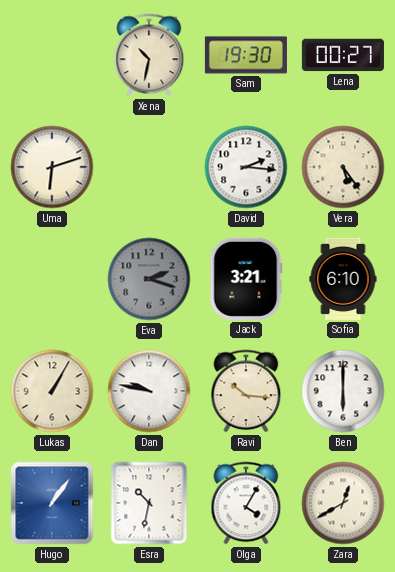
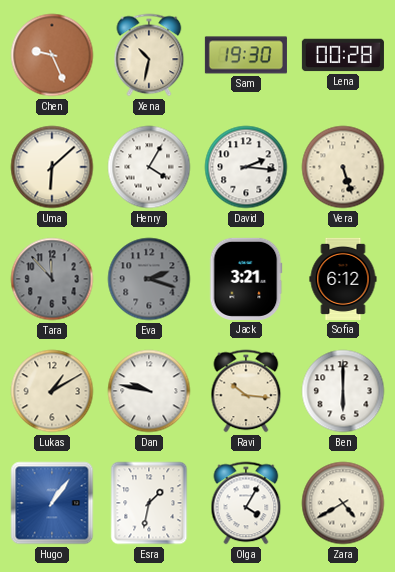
Chen: none -> 9:26 (52, 55)
Lena: 00:27 -> 00:28 (343, 55)
Uma: 6:12 -> 6:08 (52, 167)
Henry: none -> 4:05 (149, 167)
Vera: 5:24 -> 5:27 (343, 167)
Tara: none -> 11:53 (52, 279)
Sofia: 6:10 -> 6:12 (343, 279)
Lukas: 1:05 -> 1:10 (52, 391)
Esra: 10:32 -> 1:32 (149, 503)
Zara: 12:40 -> 4:40 (343, 503)
